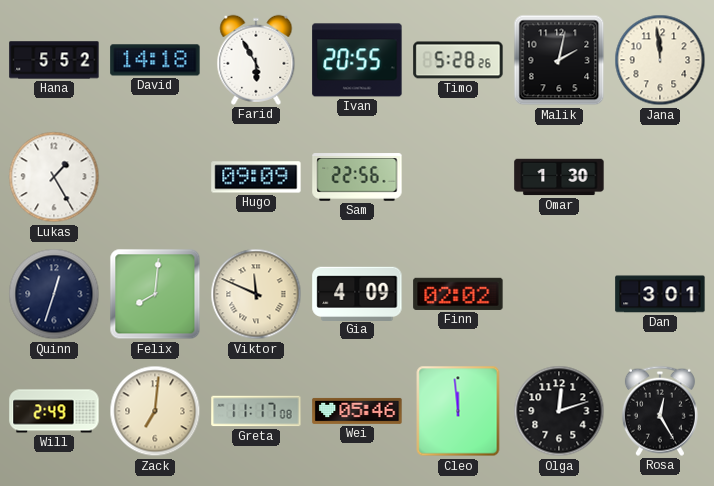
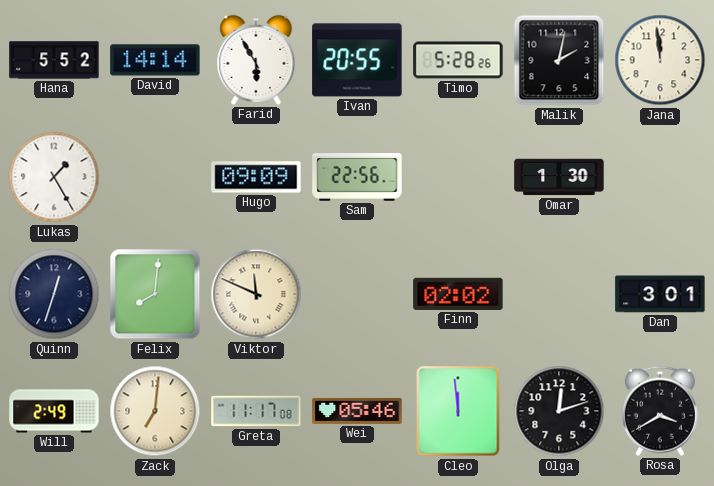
David: 14:18 -> 14:14 (155, 60)
Gia: 4:09 -> none (357, 293)
Rosa: 12:25 -> 3:40 (660, 411)
